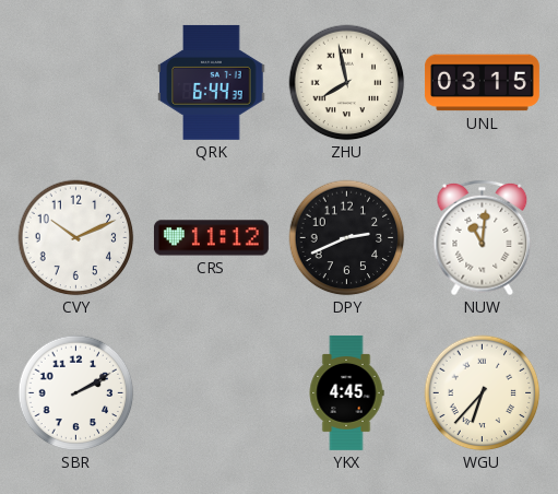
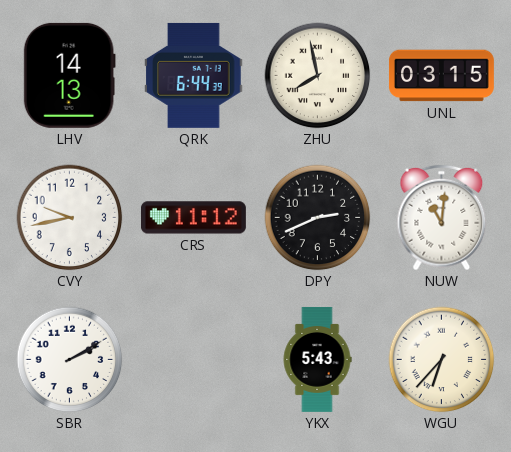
LHV: none -> 14:13 (69, 75)
CVY: 10:11 -> 9:43 (70, 218)
YKX: 4:45 -> 5:43 (317, 359)
